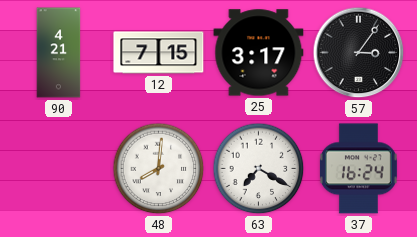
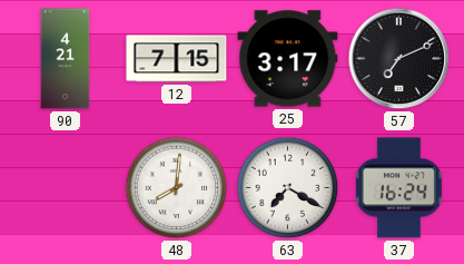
57: 3:06 -> 7:11 (399, 59)
